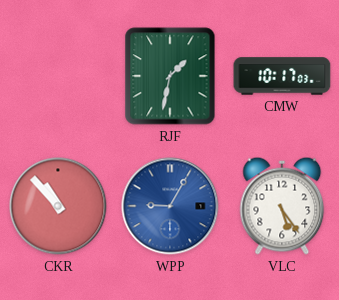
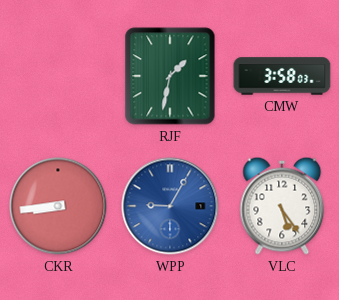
CMW: 10:17 -> 3:58 (282, 76)
CKR: 10:53 -> 8:44 (58, 206)
